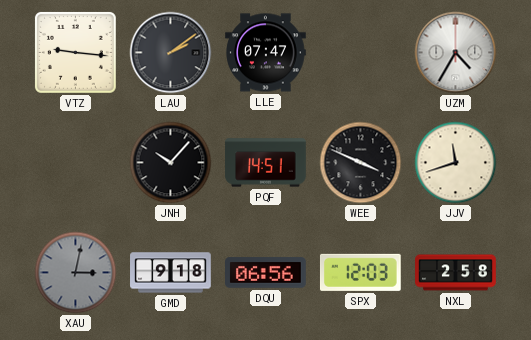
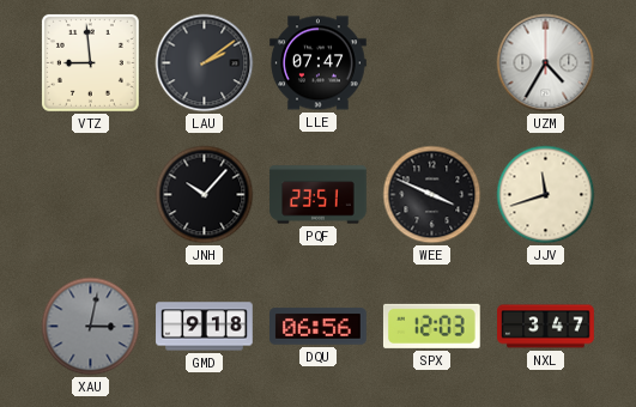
VTZ: 9:16 -> 8:59 (90, 62)
PQF: 14:51 -> 23:51 (319, 195)
NXL: 2:58 -> 3:47 (546, 327)
